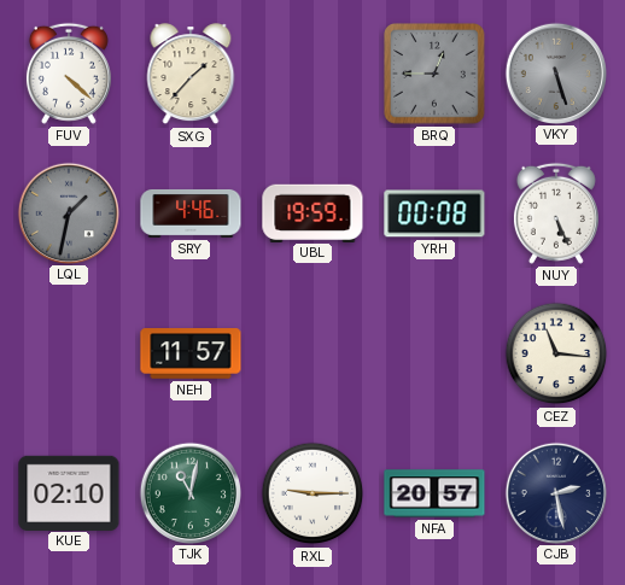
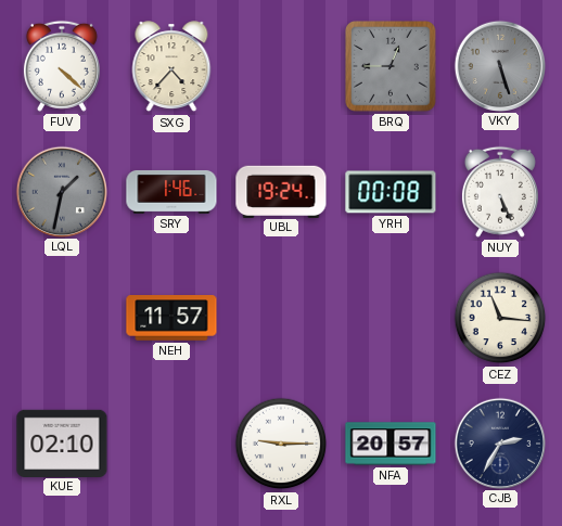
SXG: 1:37 -> 4:37 (171, 67)
SRY: 4:46 -> 1:46 (171, 192)
UBL: 19:59 -> 19:24 (281, 191)
TJK: 11:02 -> none (189, 492)
CJB: 2:28 -> 2:35 (499, 442)
